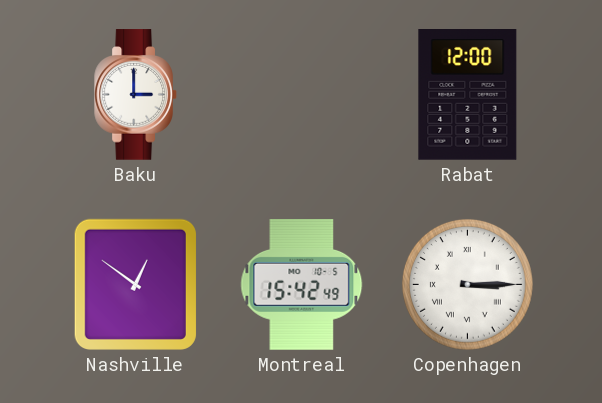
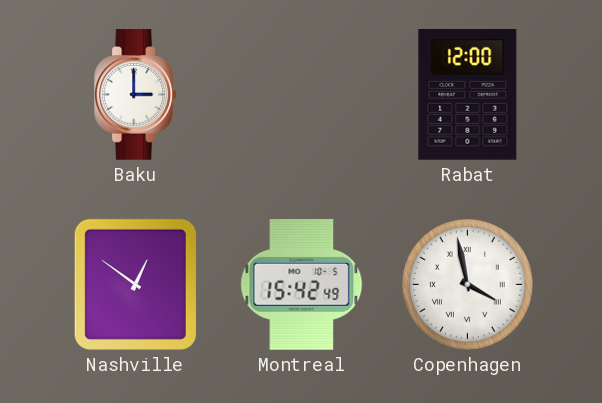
Copenhagen: 3:15 -> 3:58 (467, 284)
